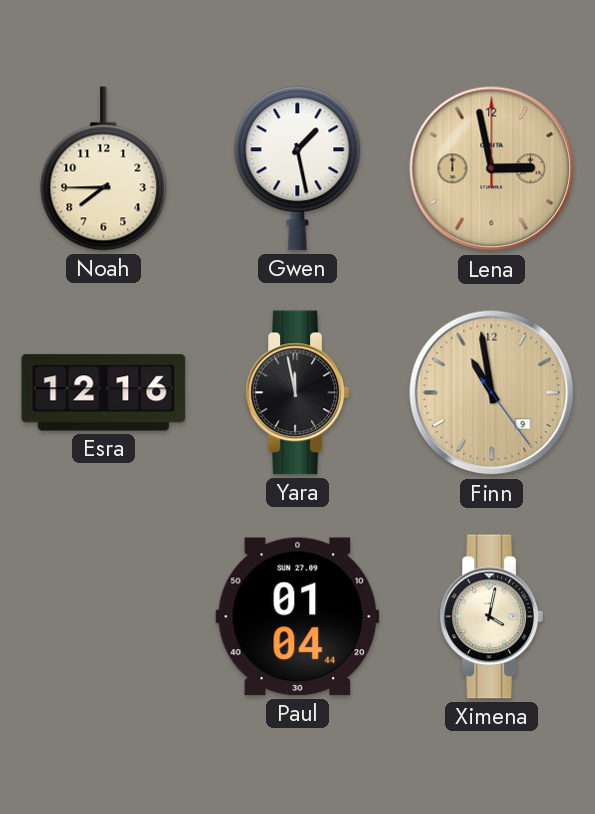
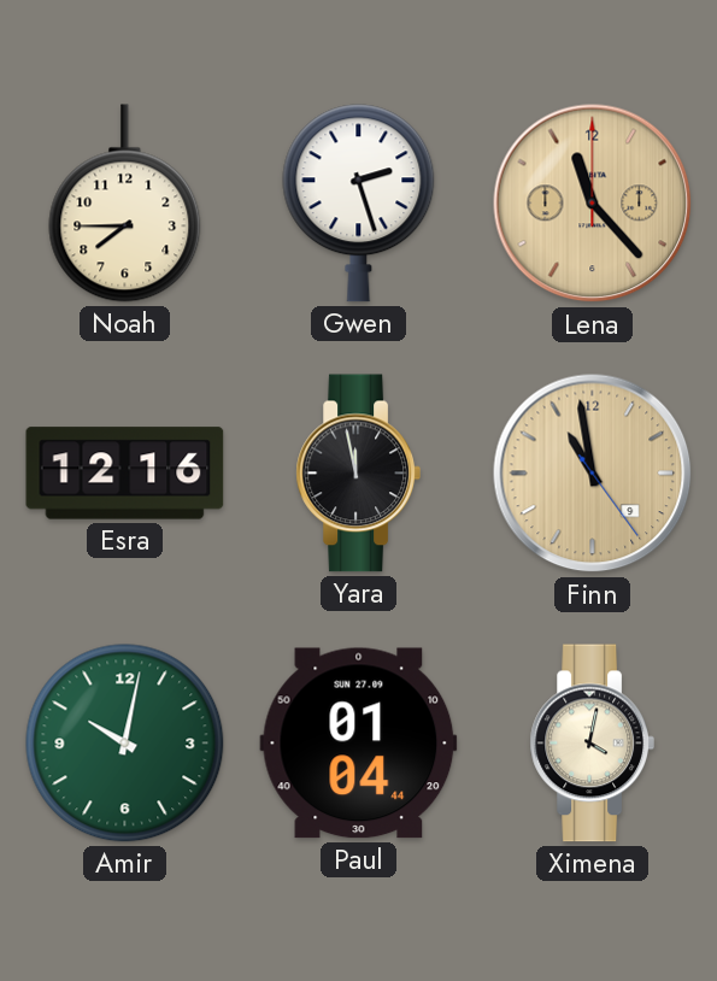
Gwen: 1:28 -> 2:27 (359, 204)
Lena: 2:58 -> 11:23 (593, 204)
Amir: none -> 10:02 (125, 744)
